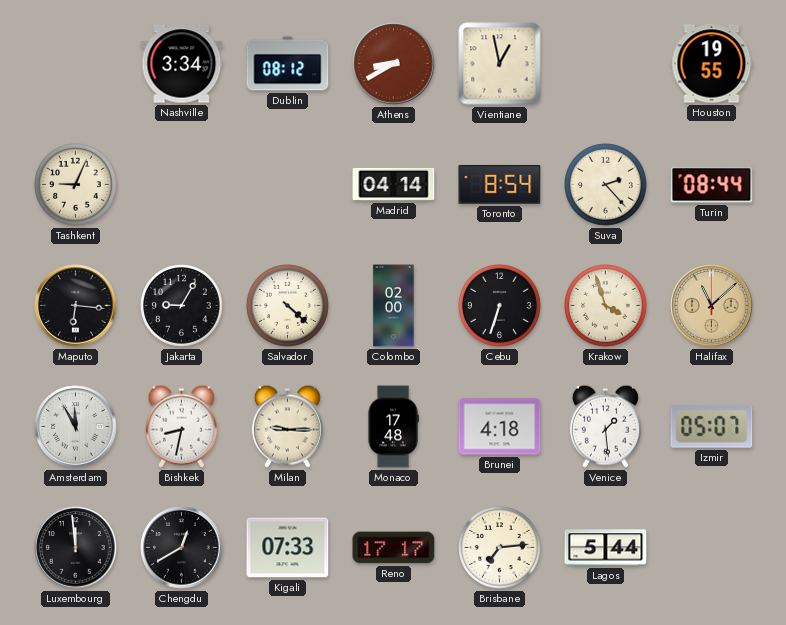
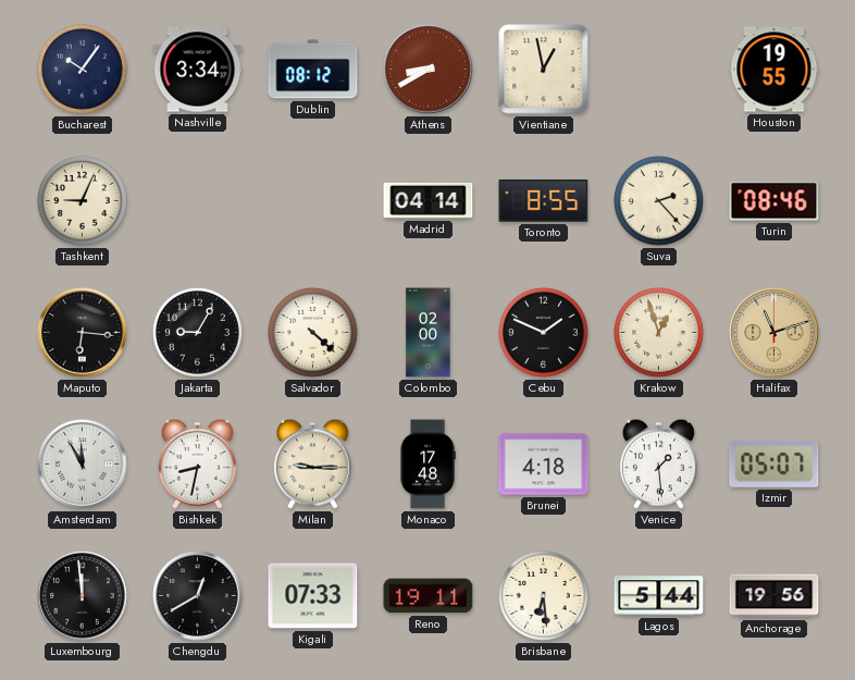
Bucharest: none -> 10:06 (83, 70)
Toronto: 8:54 -> 8:55 (544, 200)
Turin: 08:44 -> 08:46 (775, 201)
Cebu: 6:33 -> 1:49 (544, 333)
Krakow: 3:57 -> 12:57 (659, 333)
Halifax: 11:08 -> 11:12 (775, 333)
Reno: 17:17 -> 19:11 (429, 596)
Brisbane: 7:14 -> 6:29 (544, 596)
Anchorage: none -> 19:56 (775, 596)
